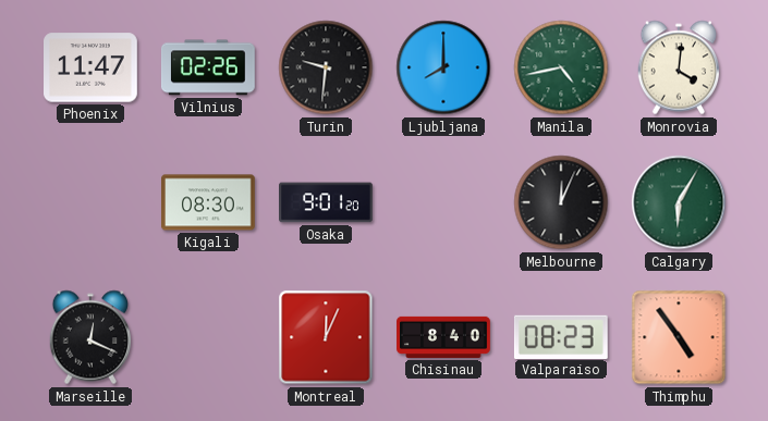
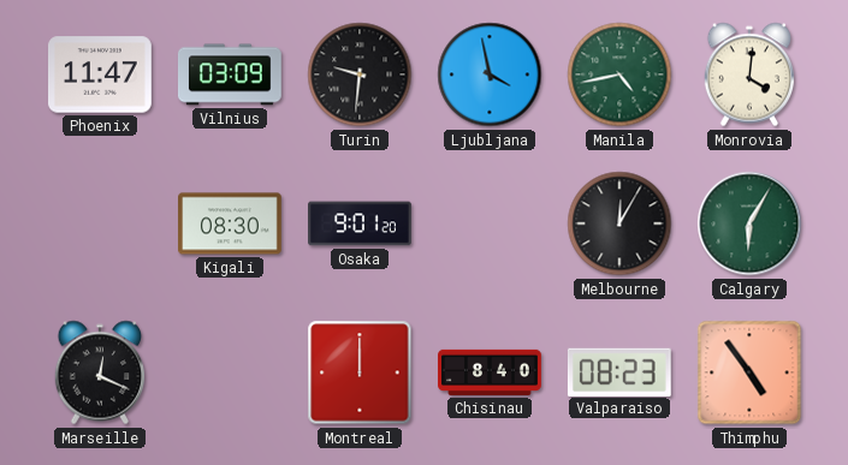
Vilnius: 02:26 -> 03:09 (230, 74)
Ljubljana: 8:00 -> 3:58 (490, 74)
Melbourne: 12:04 -> 12:05 (619, 223)
Montreal: 12:04 -> 12:00 (360, 372)
